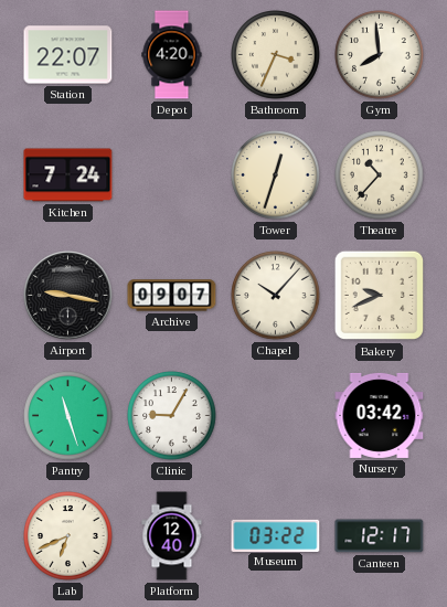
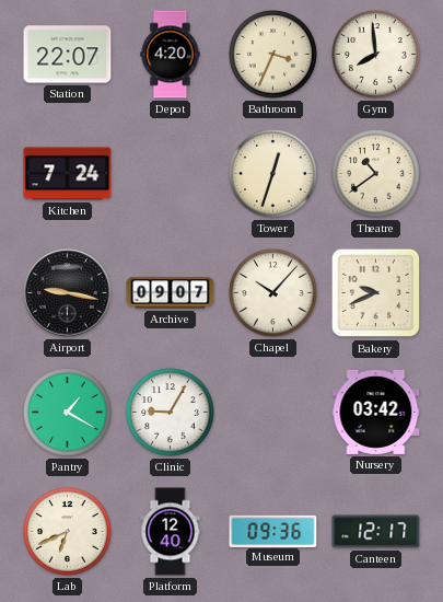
Theatre: 10:37 -> 10:39 (376, 174)
Pantry: 11:27 -> 1:20 (68, 413)
Museum: 03:22 -> 09:36 (273, 531)
